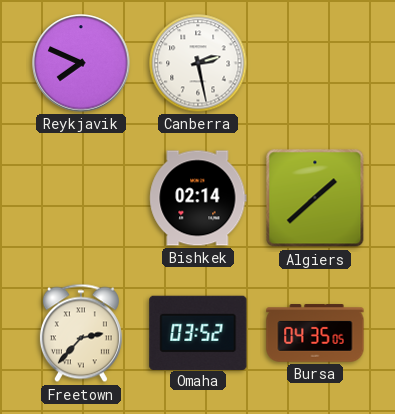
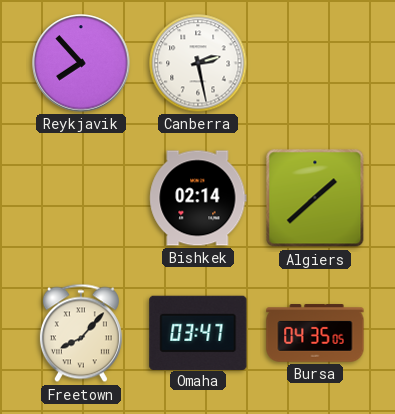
Reykjavik: 7:49 -> 7:53 (81, 63)
Freetown: 2:37 -> 8:07 (81, 333)
Omaha: 03:52 -> 03:47 (198, 332)
